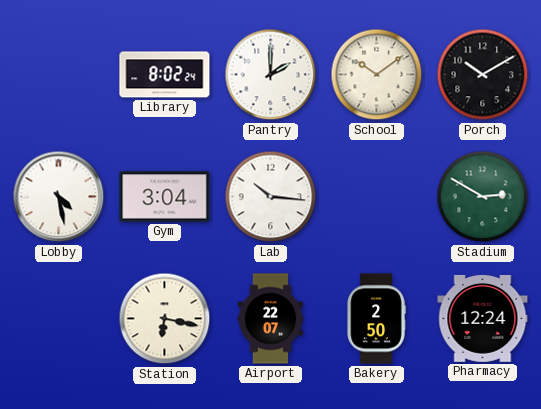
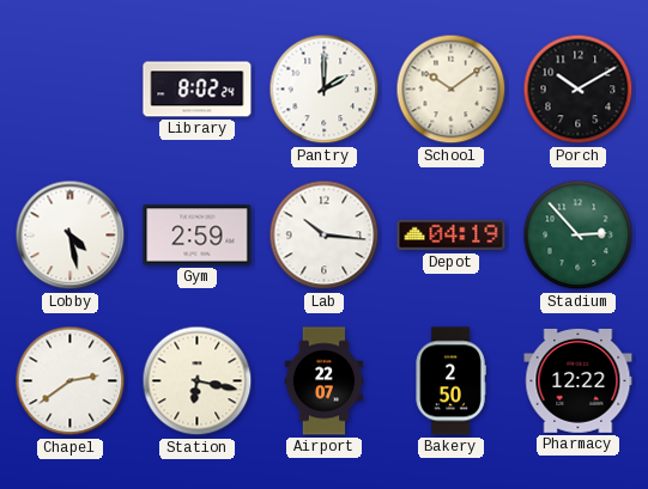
Gym: 3:04 -> 2:59 (198, 236)
Depot: none -> 04:19 (452, 236)
Stadium: 2:50 -> 2:53 (579, 236)
Chapel: none -> 2:39 (71, 381)
Pharmacy: 12:24 -> 12:22 (579, 380)
